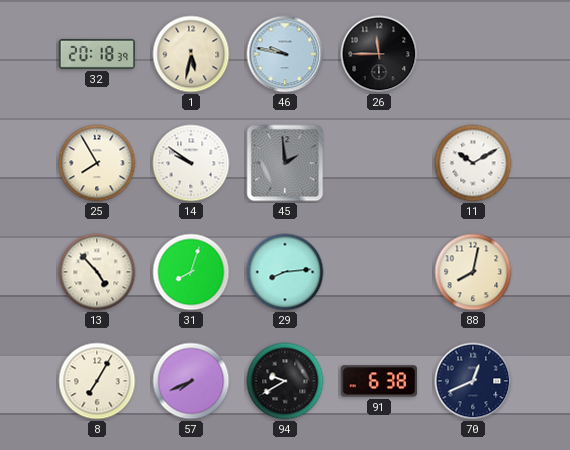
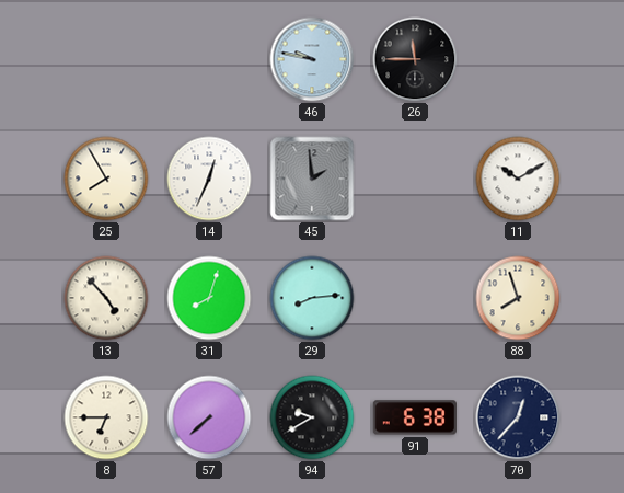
32: 20:18 -> none (96, 54)
1: 5:32 -> none (191, 54)
14: 9:51 -> 12:34 (209, 179)
88: 8:02 -> 7:57 (518, 298)
8: 7:05 -> 6:45 (106, 417)
57: 7:41 -> 7:38 (209, 417)
70: 12:41 -> 12:37 (518, 417)
